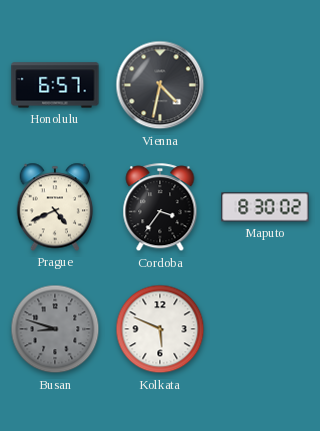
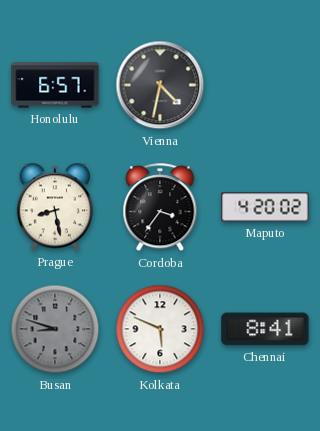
Prague: 4:41 -> 8:28 (55, 207)
Maputo: 8:30 -> 4:20 (265, 207)
Chennai: none -> 8:41 (265, 329)
